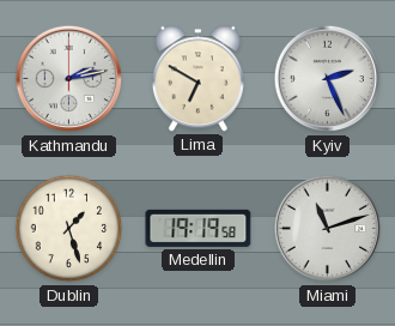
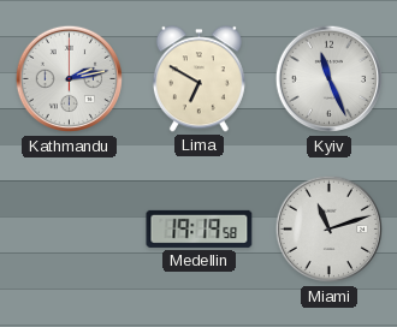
Kyiv: 2:26 -> 11:26 (330, 79)
Dublin: 1:27 -> none (69, 229)
